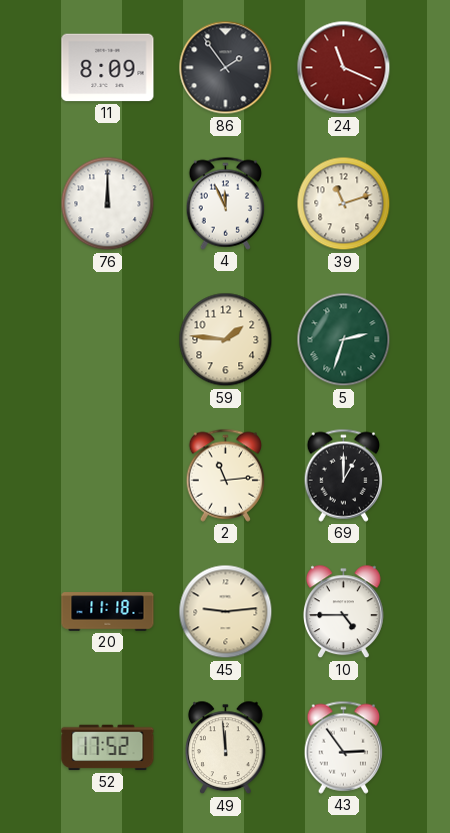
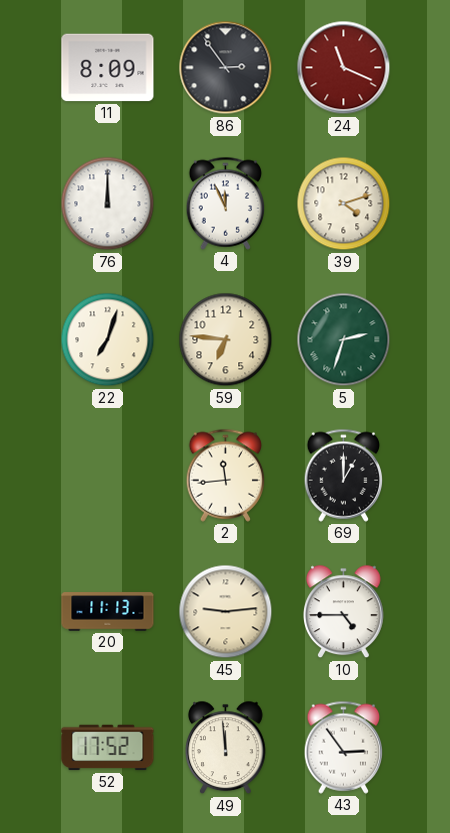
86: 1:54 -> 2:54 (226, 68)
39: 11:12 -> 4:12 (344, 204)
22: none -> 7:03 (108, 340)
59: 1:46 -> 6:46 (226, 340)
2: 11:14 -> 11:44 (226, 475)
20: 11:18 -> 11:13 (108, 612)
